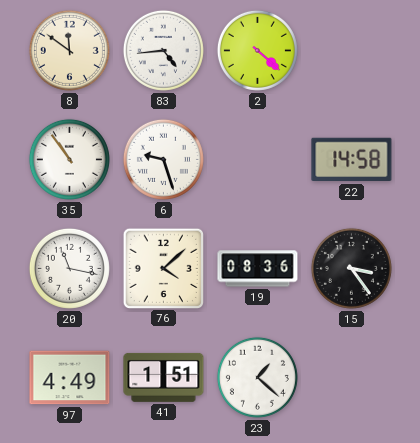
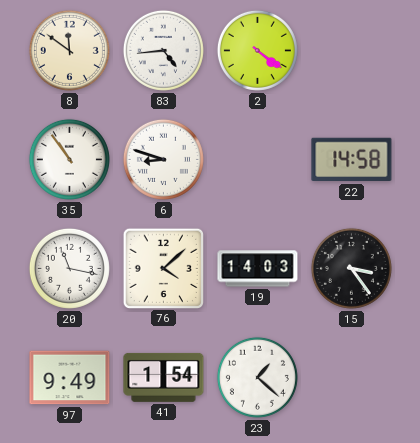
2: 4:22 -> 4:21 (257, 50)
6: 9:27 -> 8:48 (163, 159)
19: 08:36 -> 14:03 (258, 269)
97: 4:49 -> 9:49 (70, 378)
41: 1:51 -> 1:54 (164, 377)
